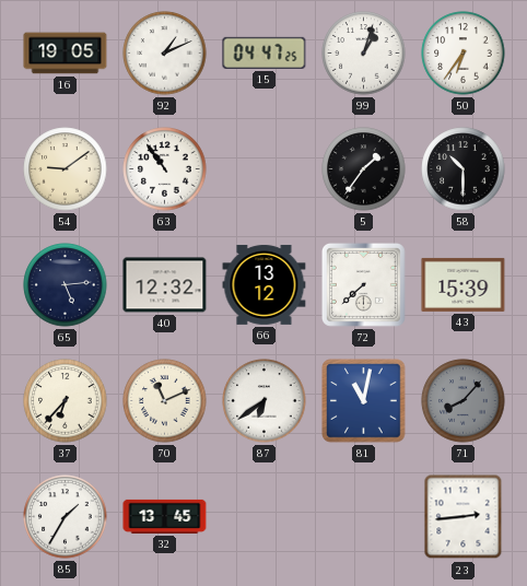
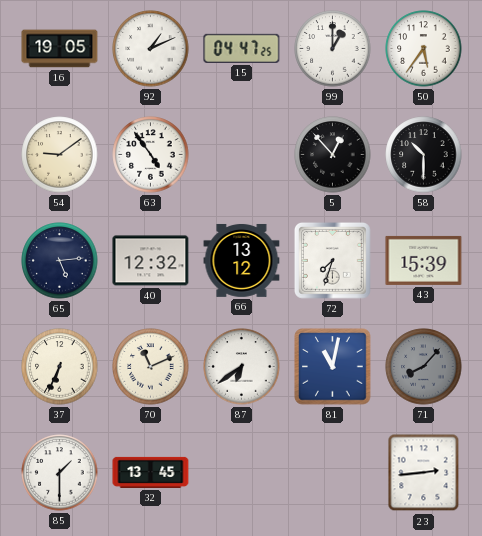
99: 1:03 -> 1:00 (333, 49)
50: 6:36 -> 5:36 (424, 49)
63: 10:54 -> 4:54 (151, 155)
5: 1:36 -> 12:53 (333, 155)
72: 7:38 -> 7:33 (332, 260)
37: 6:37 -> 6:34 (60, 367)
85: 1:35 -> 1:30 (60, 473)
